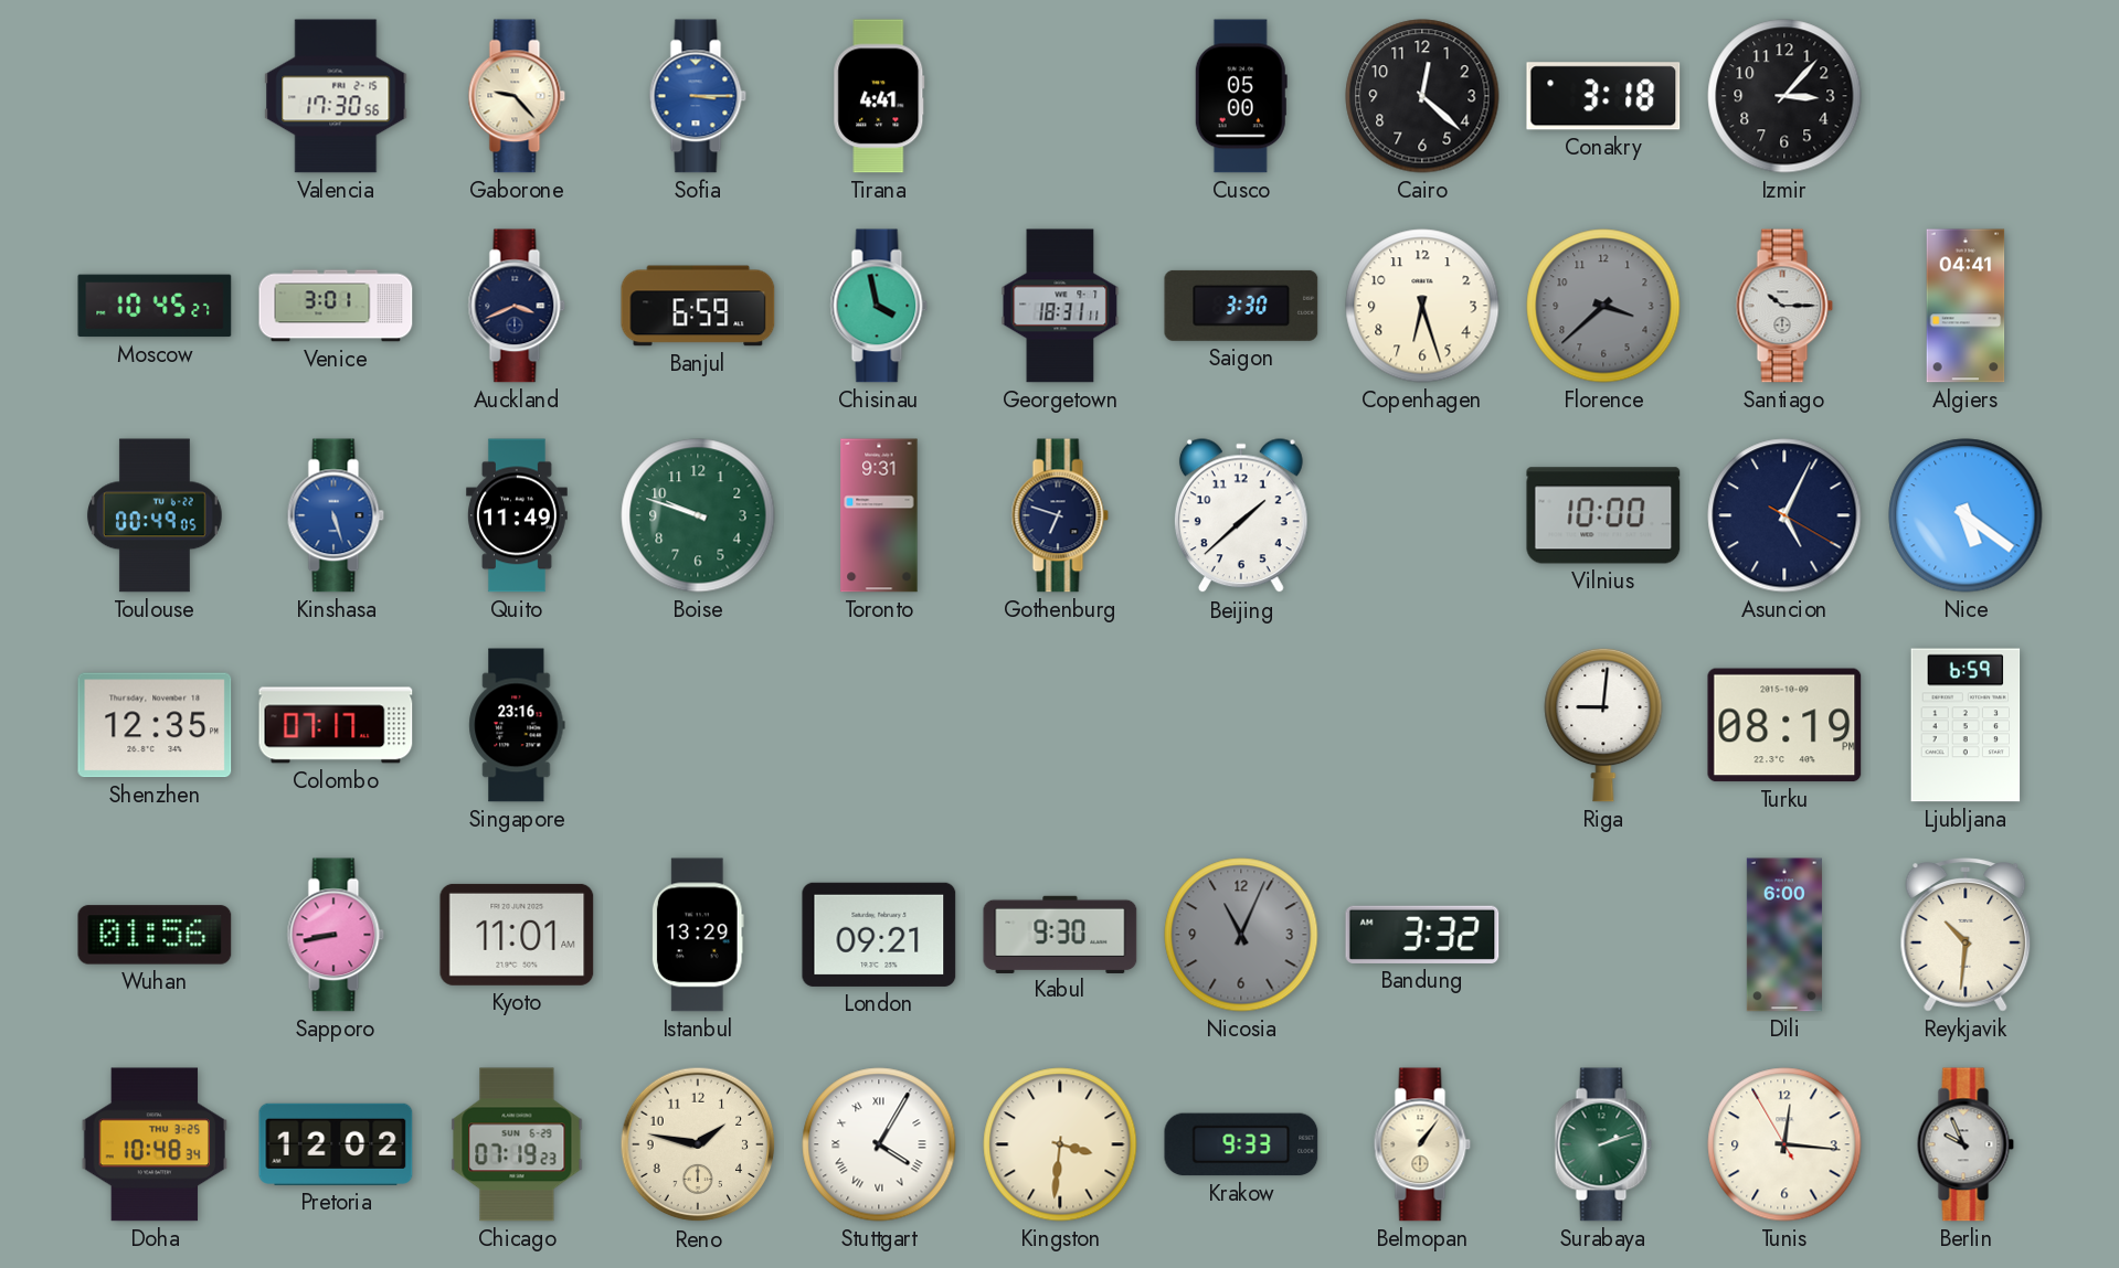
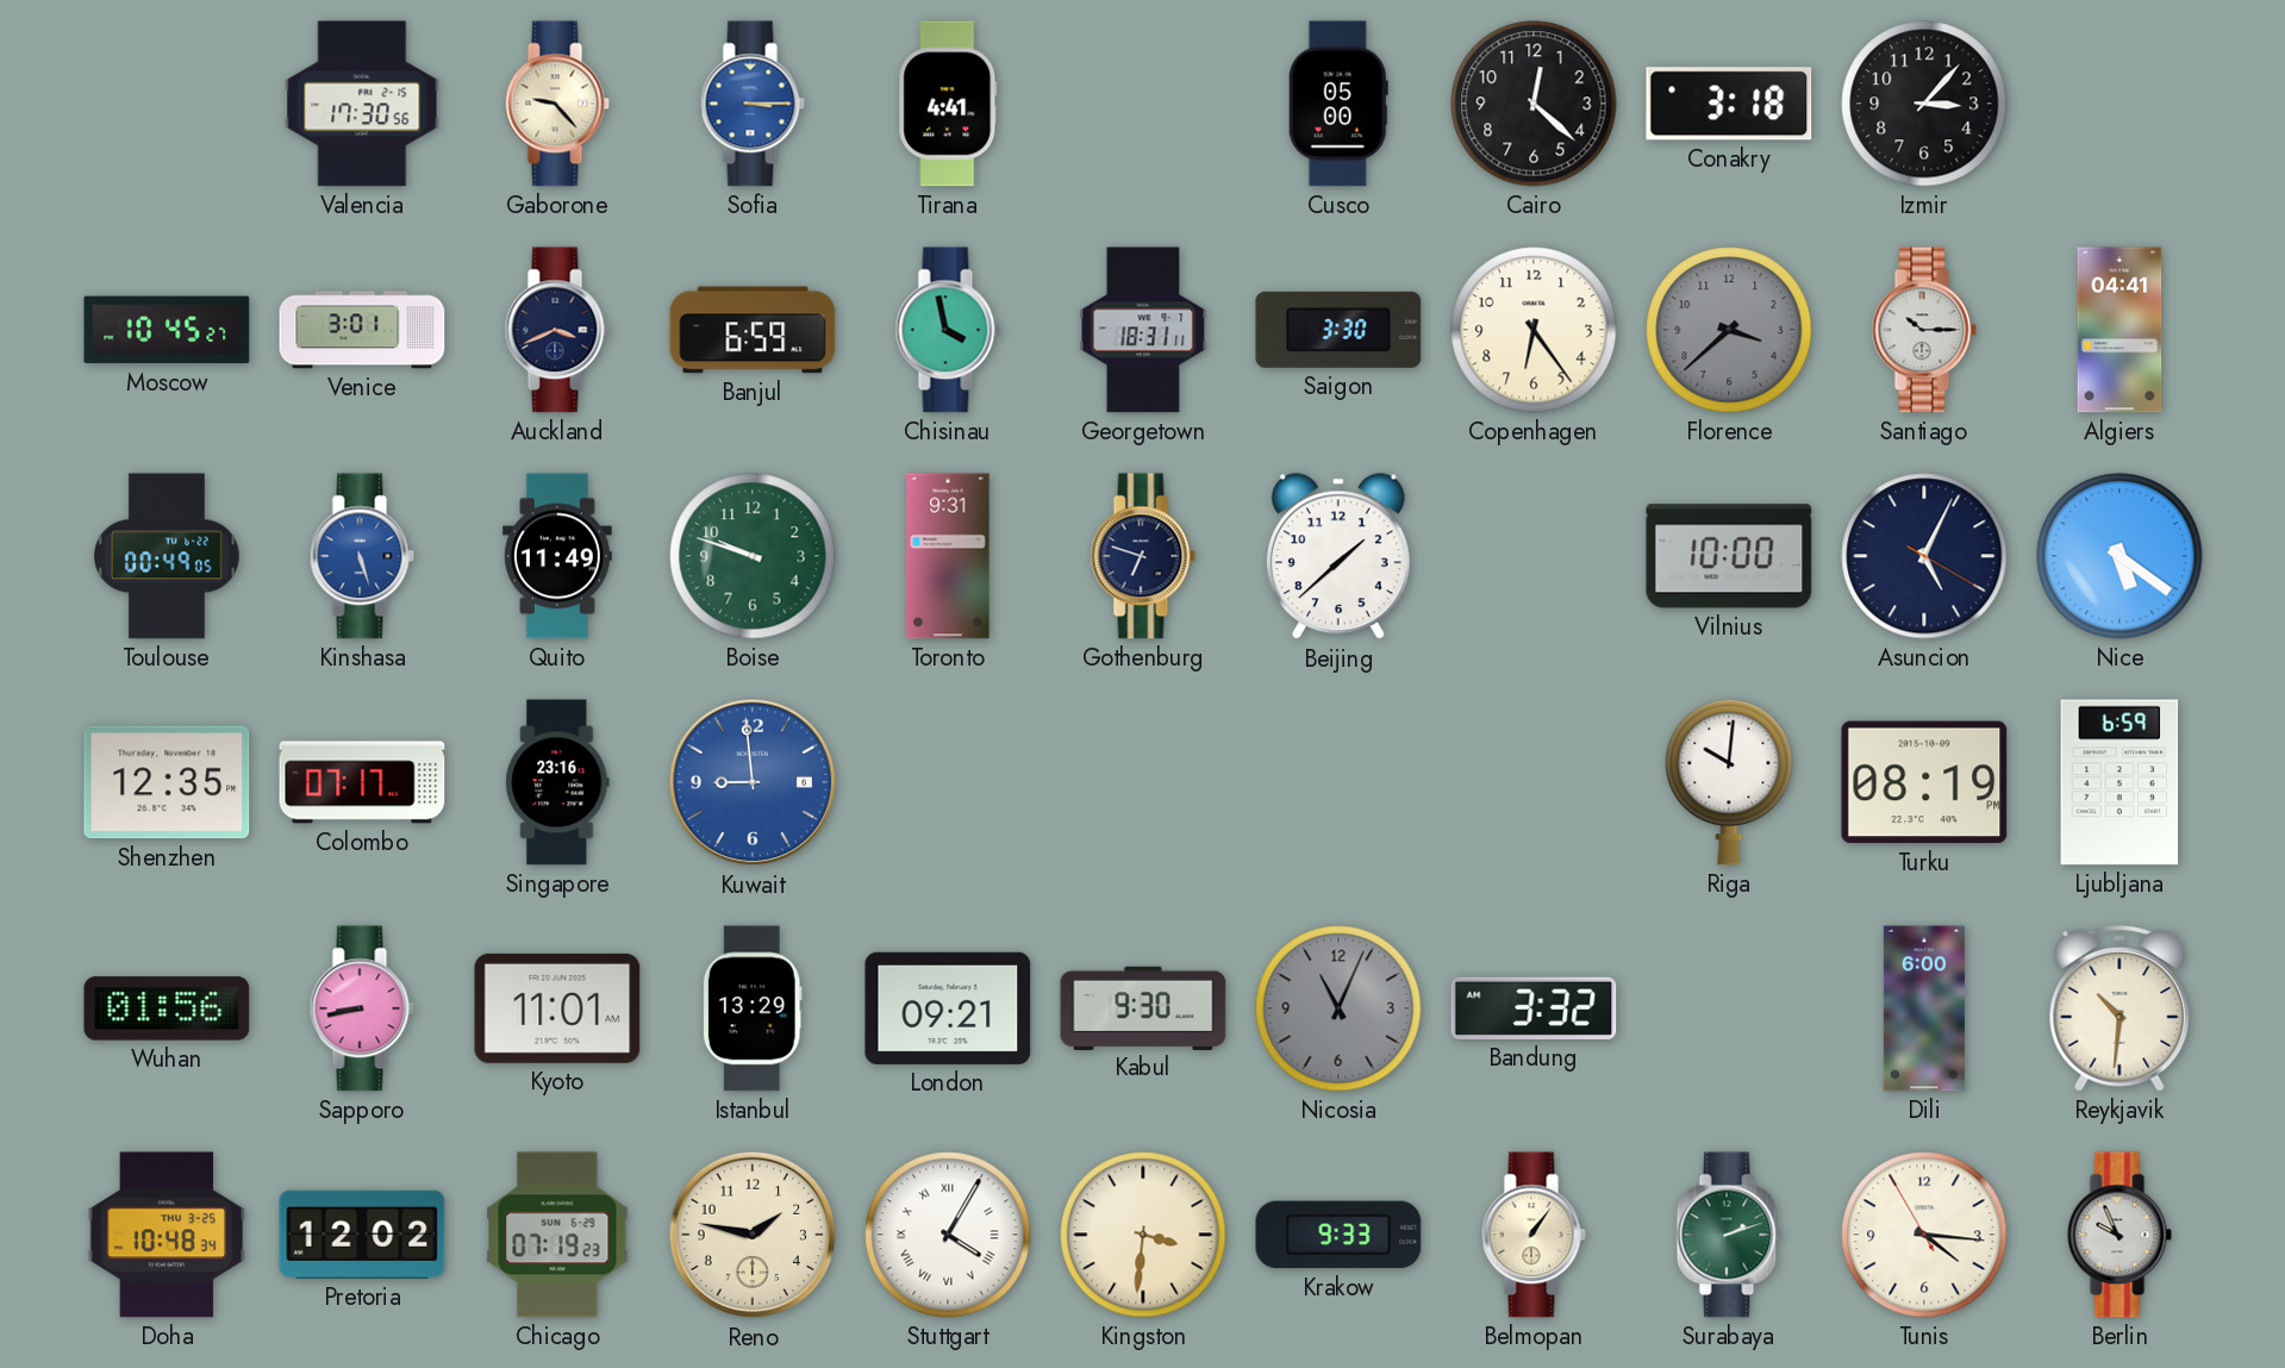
Copenhagen: 6:27 -> 6:24 (1534, 330)
Kuwait: none -> 8:59 (753, 782)
Riga: 9:01 -> 10:01 (1729, 782)
Tunis: 12:15 -> 4:15 (1924, 1235)
